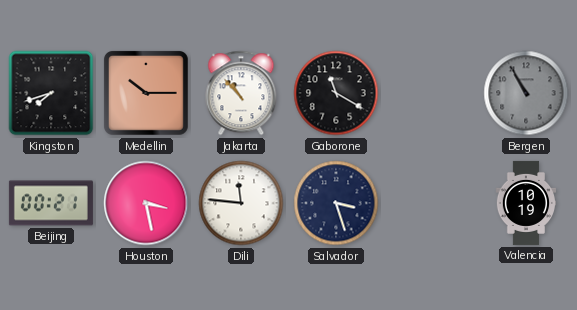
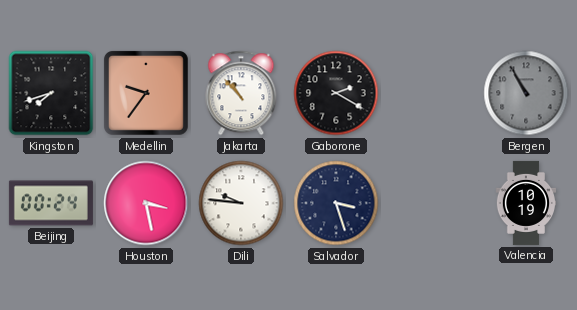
Medellin: 10:15 -> 9:36 (146, 93)
Gaborone: 11:20 -> 2:20 (336, 93)
Beijing: 00:21 -> 00:24 (51, 203)
Dili: 11:46 -> 9:46 (241, 203)
